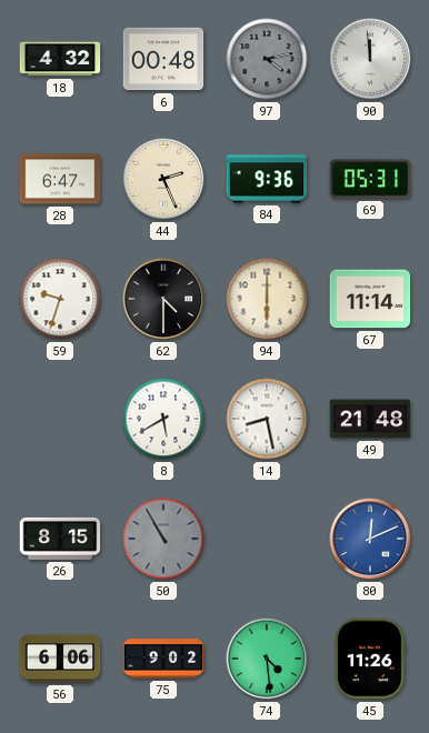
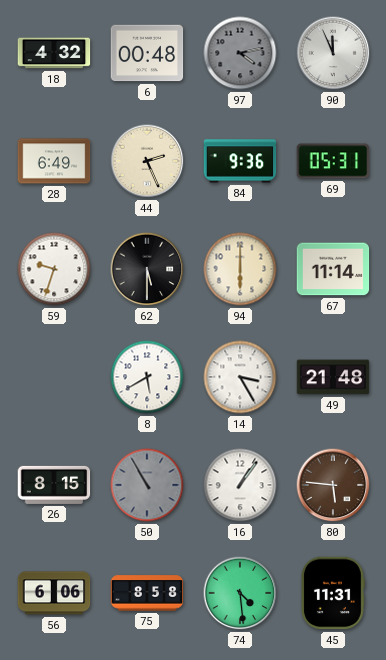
90: 11:59 -> 11:56 (333, 53)
28: 6:47 -> 6:49 (54, 161)
62: 4:30 -> 5:30 (147, 269)
14: 8:28 -> 3:25 (240, 377)
16: none -> 1:06 (240, 485)
80: 12:11 -> 5:46 (333, 485)
80 dial: blue -> brown (333, 485)
75: 9:02 -> 8:58 (147, 593)
45: 11:26 -> 11:31 (333, 593)
